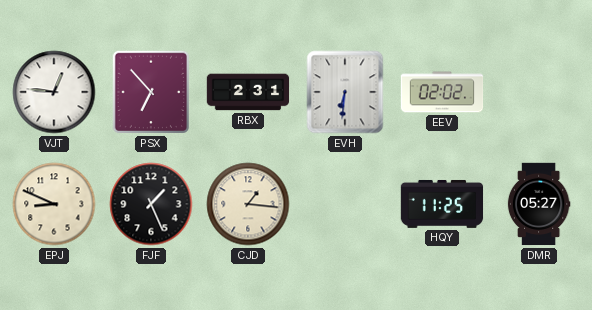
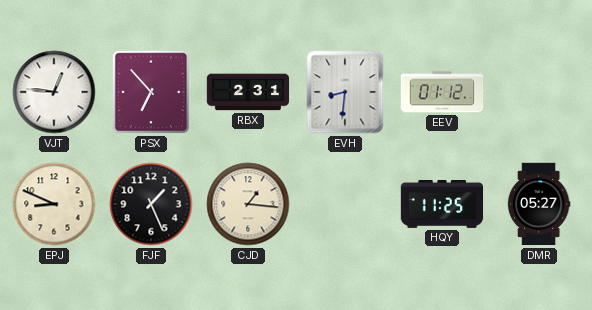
EVH: 6:31 -> 8:31 (345, 92)
EEV: 02:02 -> 01:12 (442, 92)
